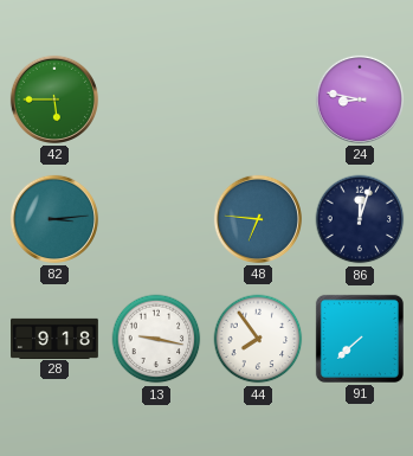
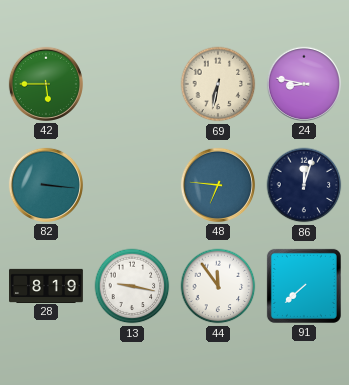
69: none -> 6:32 (218, 84)
82: 3:14 -> 3:16 (46, 185)
28: 9:18 -> 8:19 (47, 285)
44: 7:54 -> 11:54 (218, 286)
